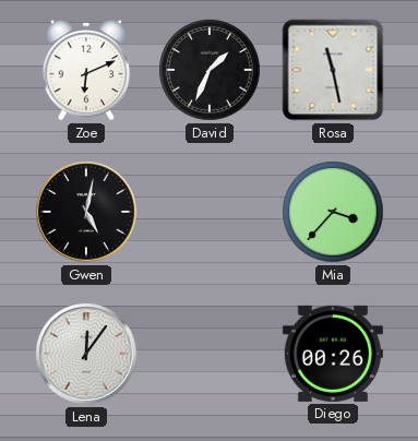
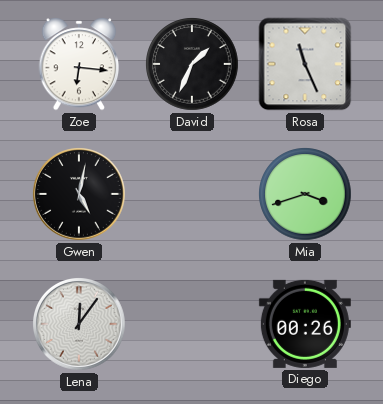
Zoe: 6:11 -> 6:16 (79, 64)
Rosa: 11:28 -> 11:26 (305, 64)
Mia: 3:37 -> 3:42 (305, 194)
